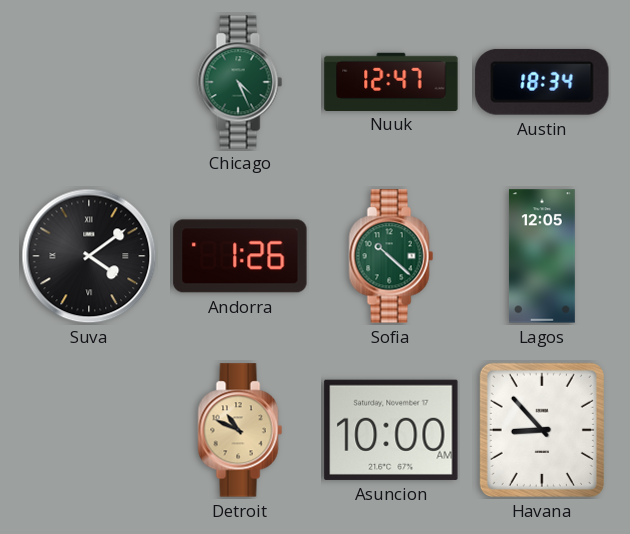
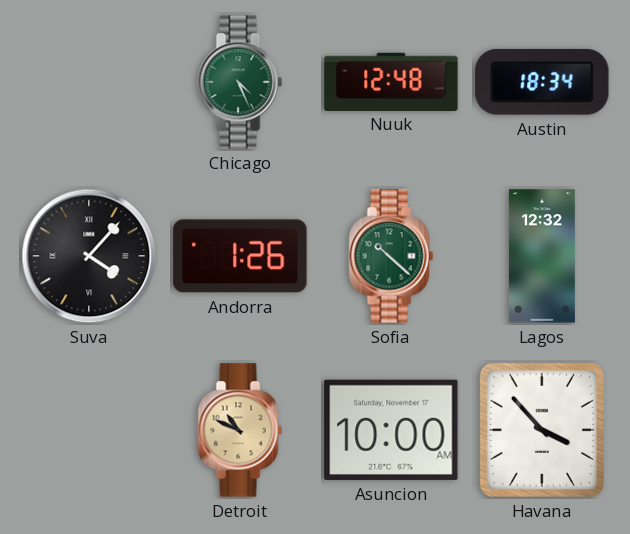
Nuuk: 12:47 -> 12:48 (391, 81)
Suva: 4:09 -> 4:07 (89, 256)
Lagos: 12:05 -> 12:32 (542, 256)
Havana: 8:53 -> 3:53 (542, 430)
